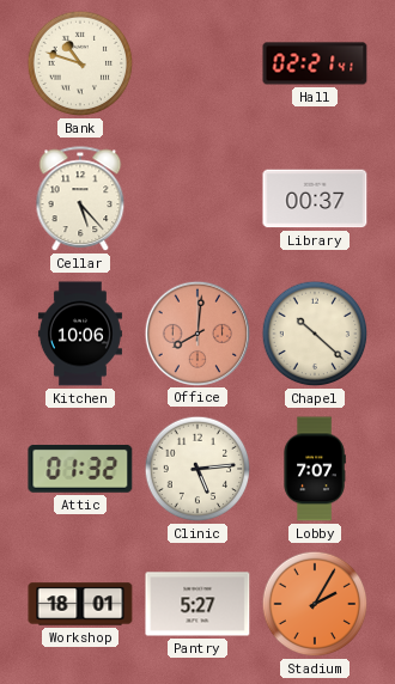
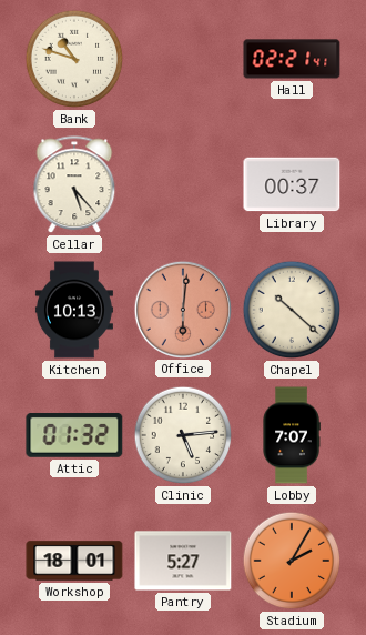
Kitchen: 10:06 -> 10:13 (74, 310)
Office: 8:01 -> 6:01 (182, 309)
